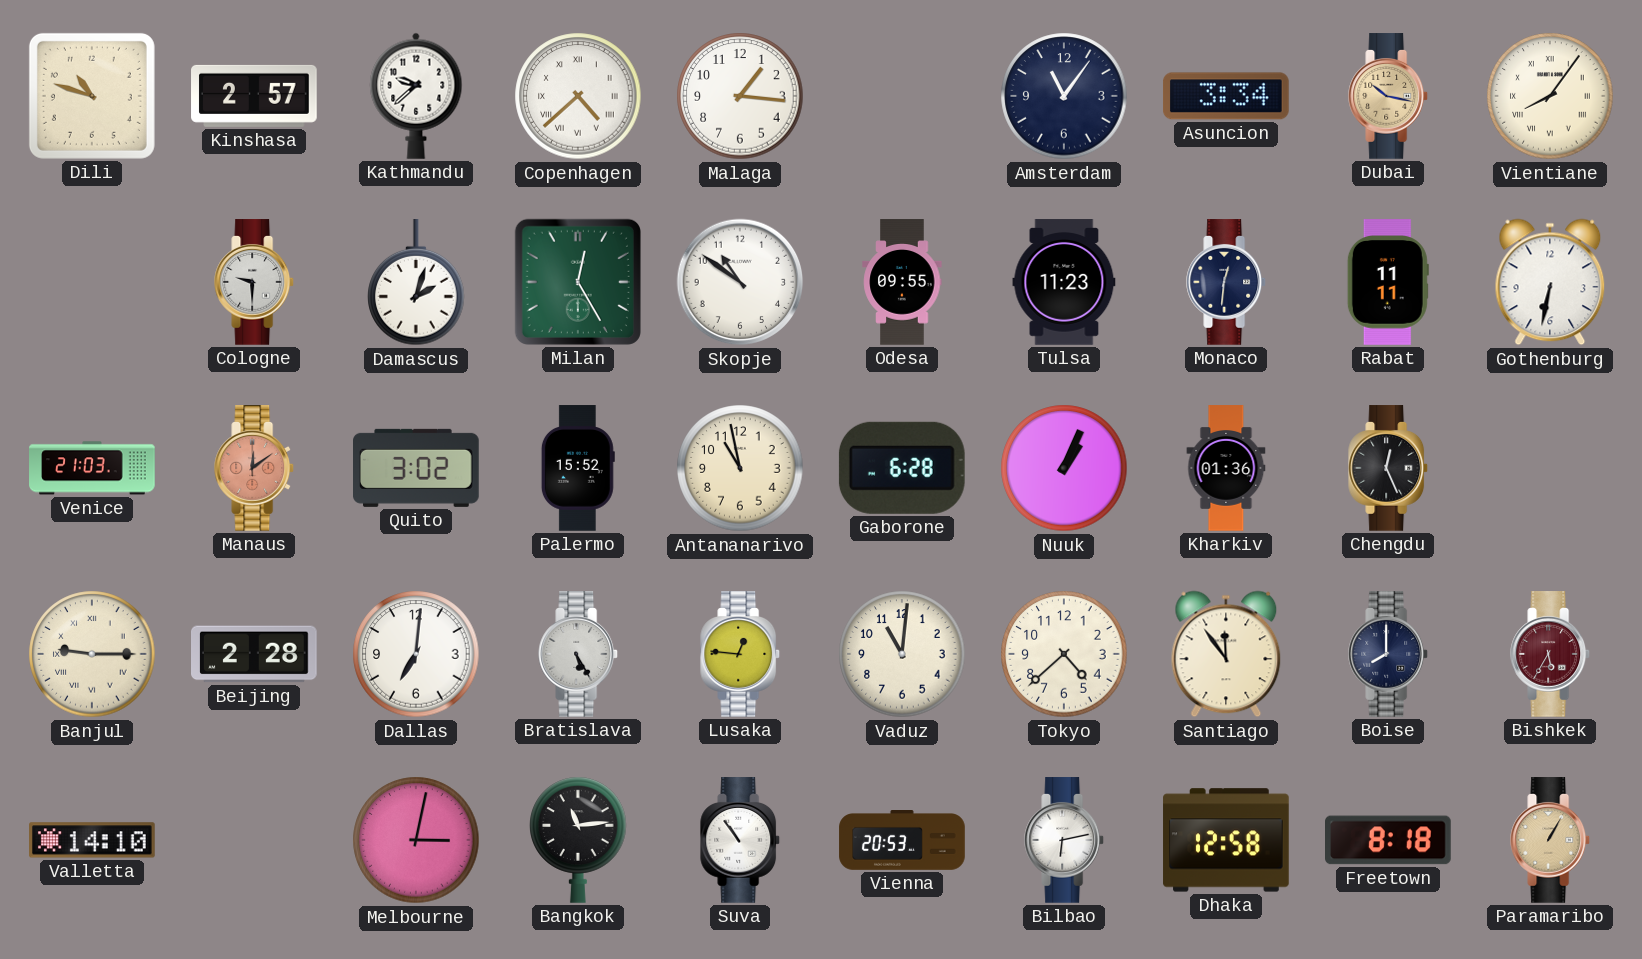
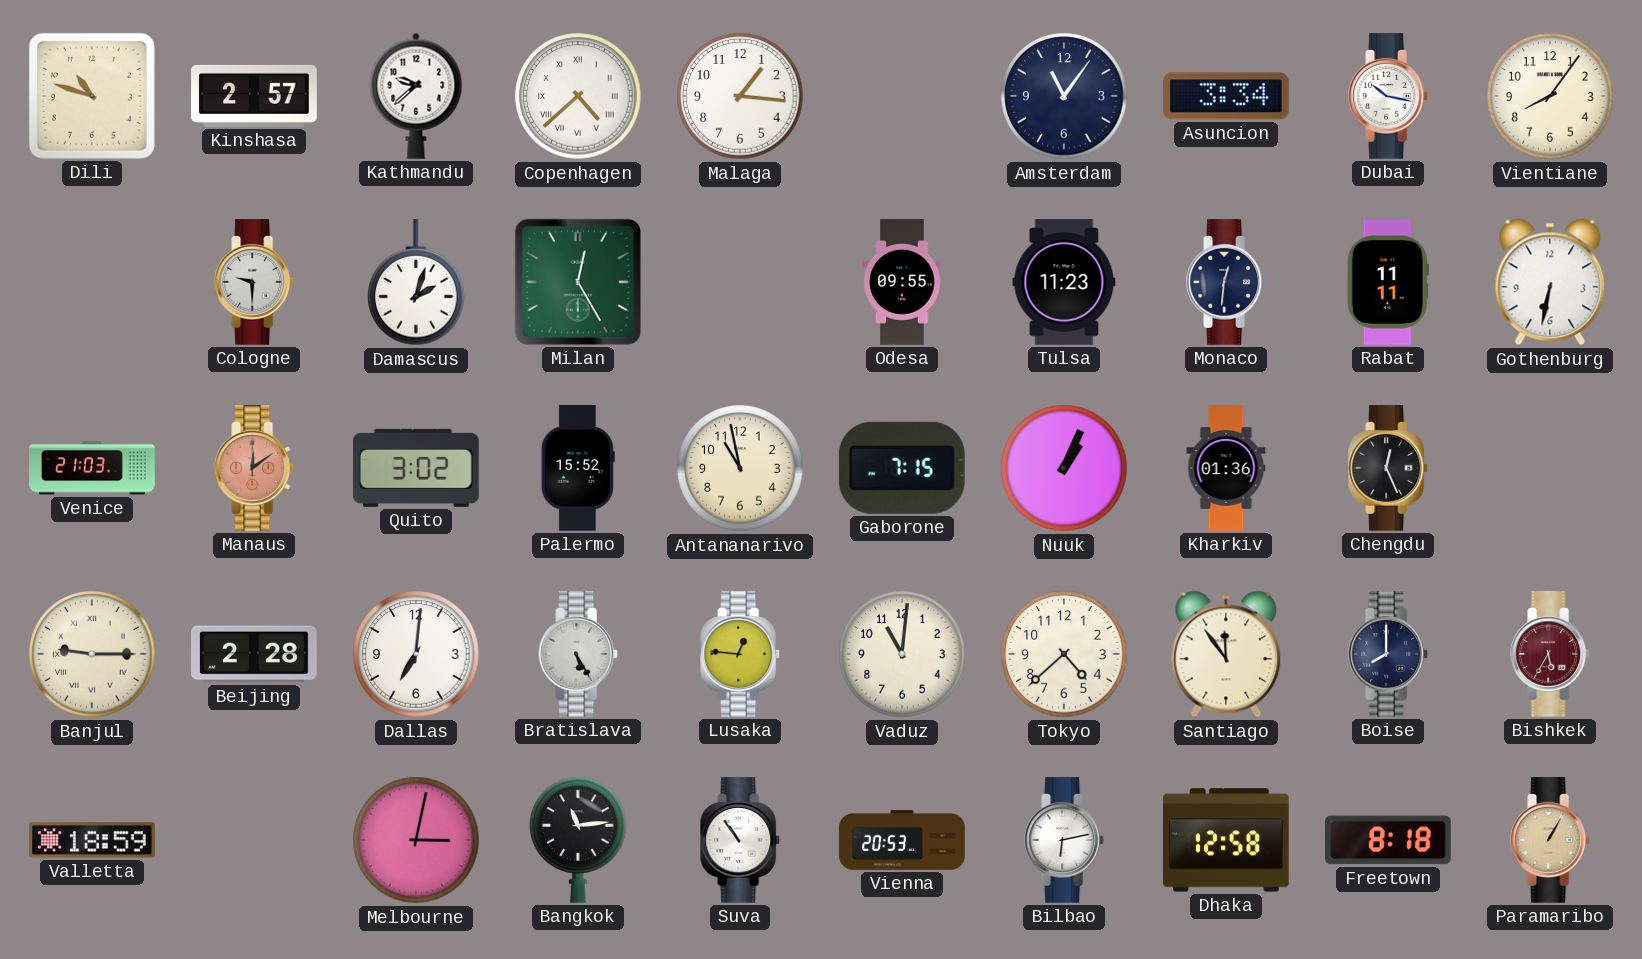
Dubai dial: champagne -> white (1389, 96)
Vientiane numerals: Roman -> Arabic (1550, 96)
Skopje: 10:51 -> none (740, 282)
Gaborone: 6:28 -> 7:15 (902, 468)
Valletta: 14:10 -> 18:59 (93, 840)
